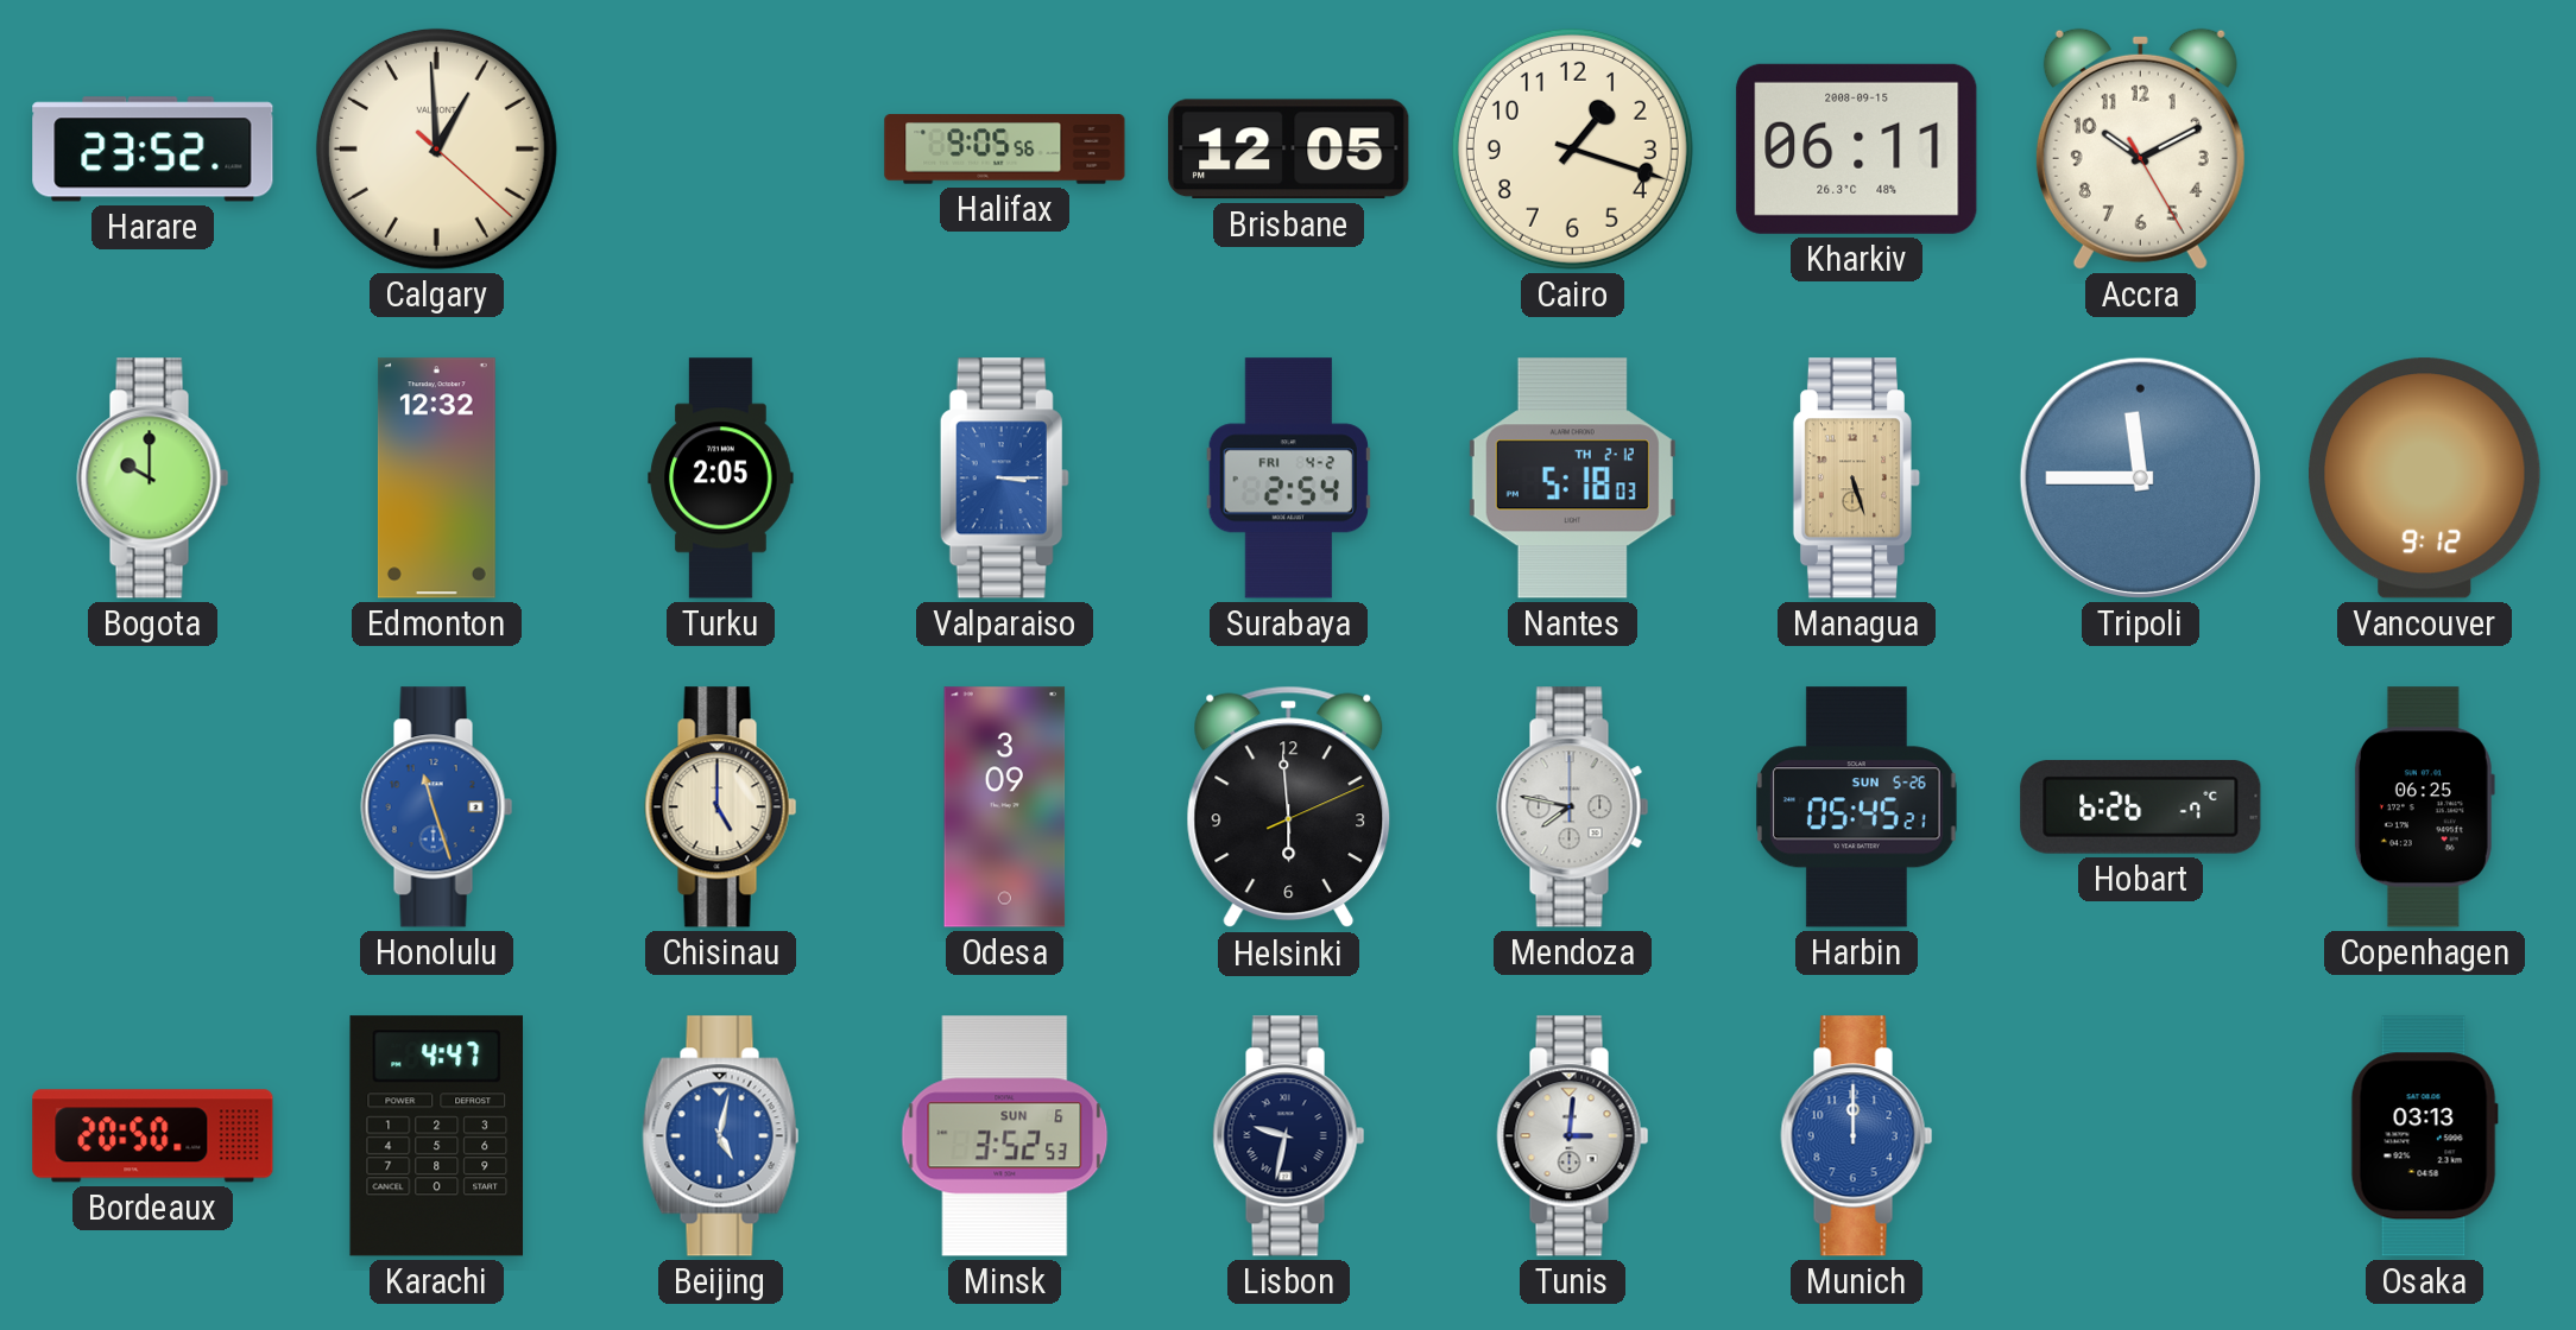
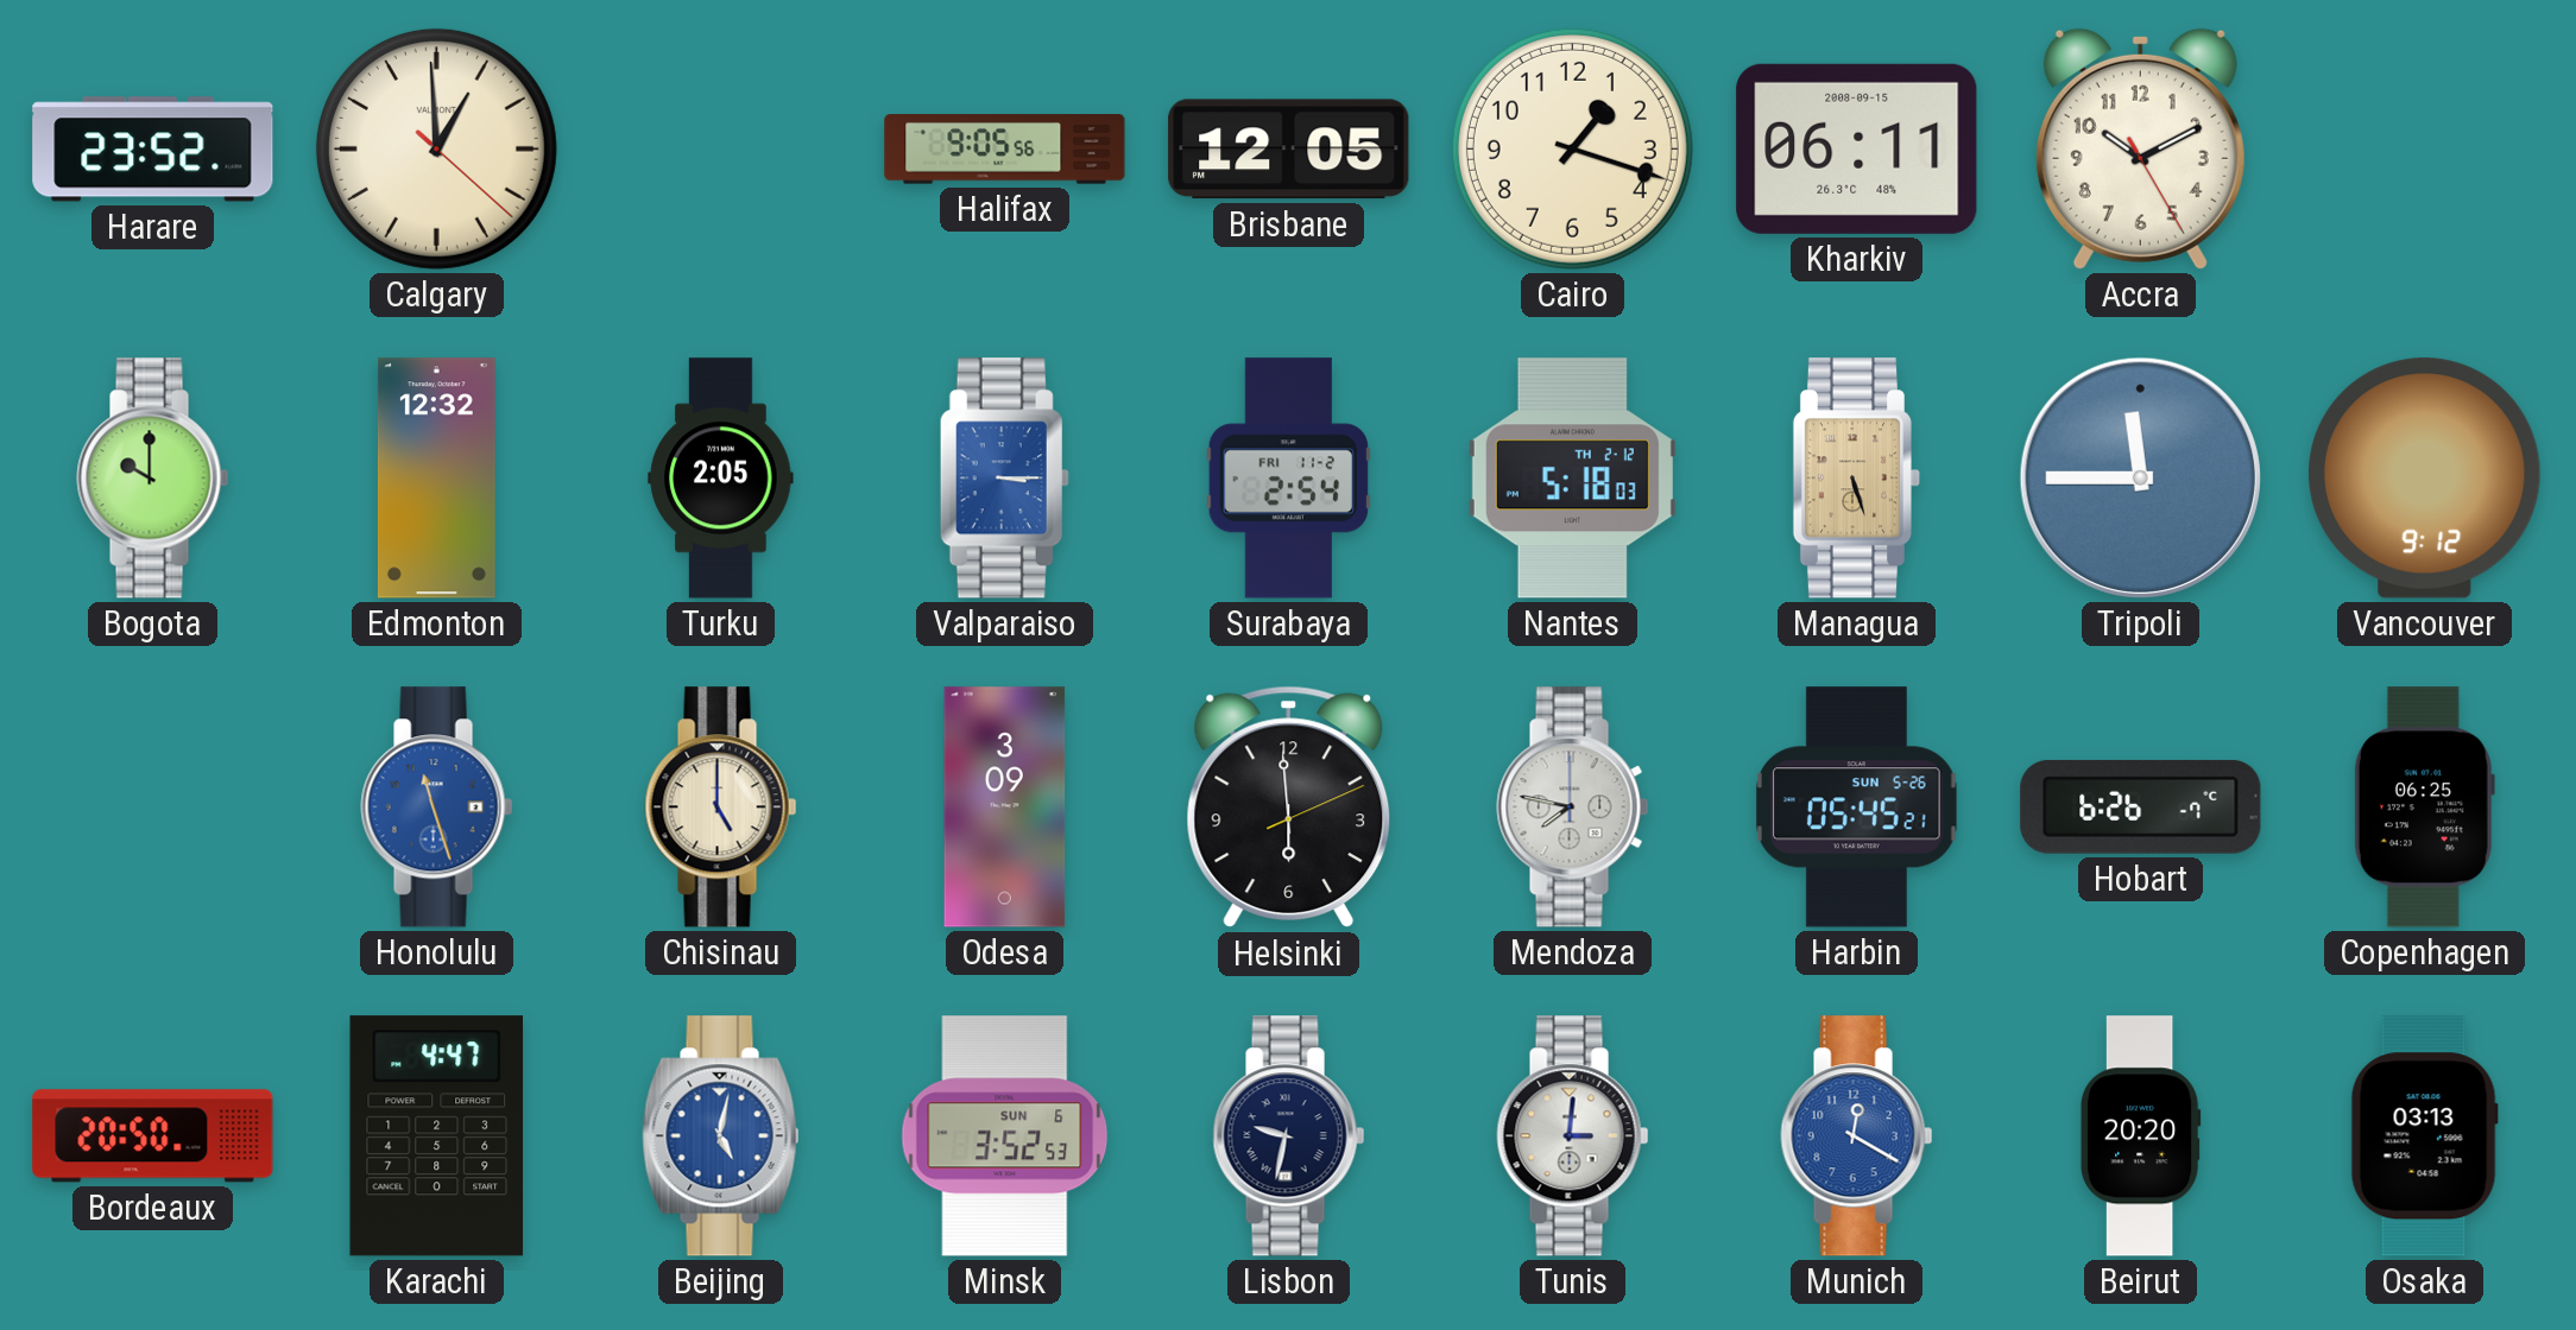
Surabaya date: FRI 4-2 -> FRI 11-2 (1288, 479)
Munich: 12:00 -> 12:20 (1857, 1136)
Beirut: none -> 20:20 (2140, 1136)
